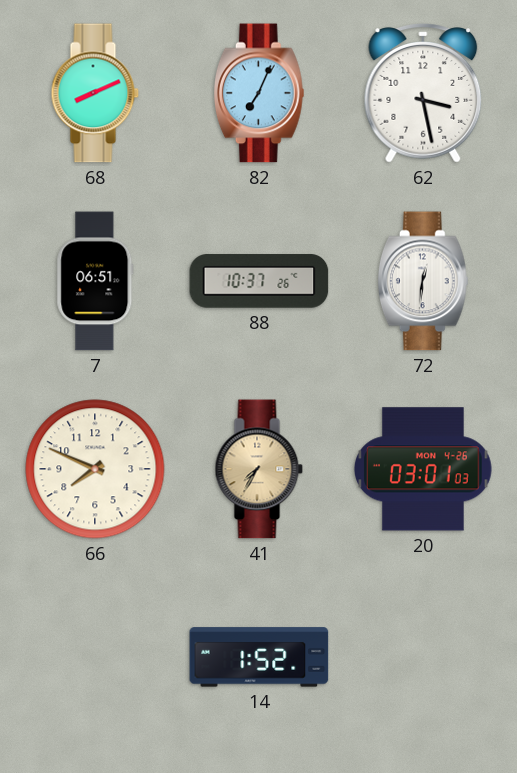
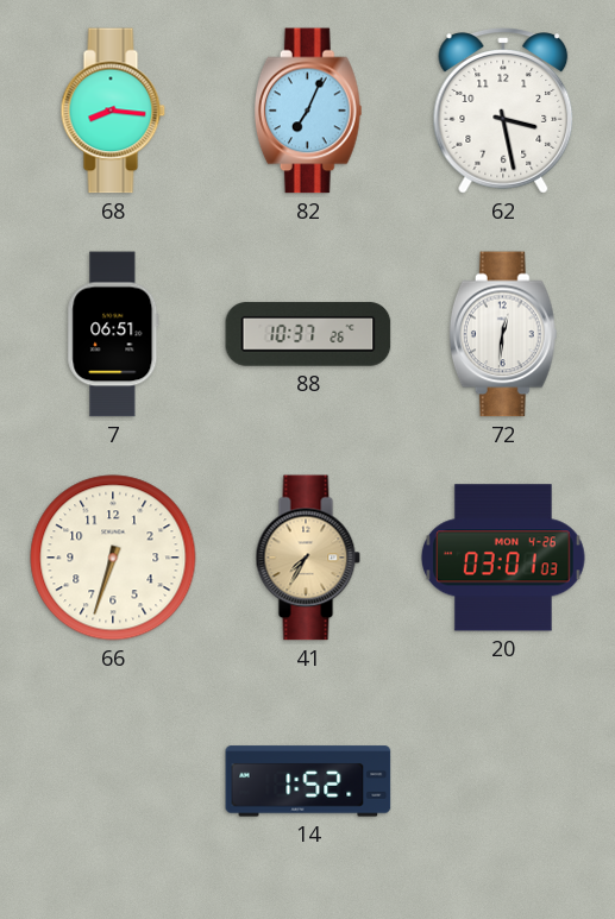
68: 8:11 -> 8:16 (113, 111)
66: 7:49 -> 6:33 (113, 558)
